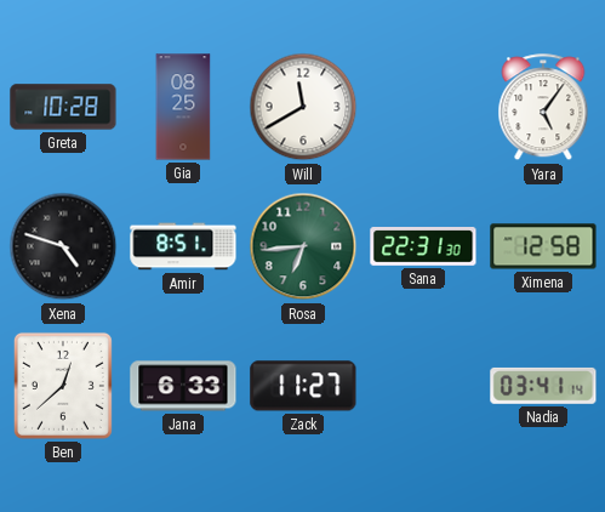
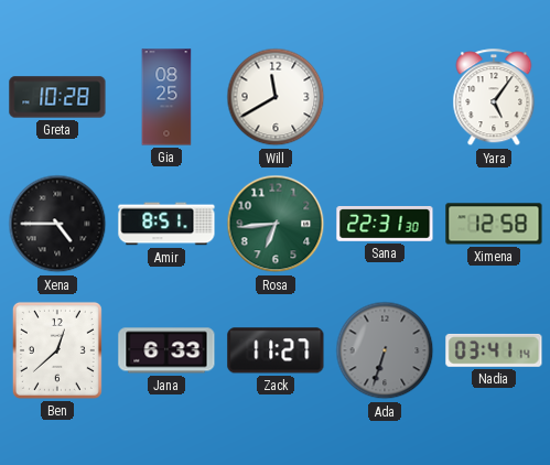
Xena: 4:48 -> 4:45 (57, 224)
Ada: none -> 6:33 (385, 350)
